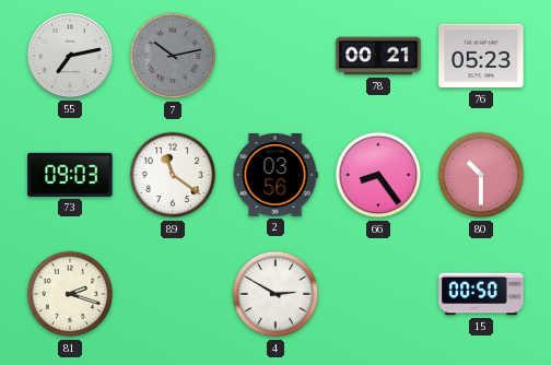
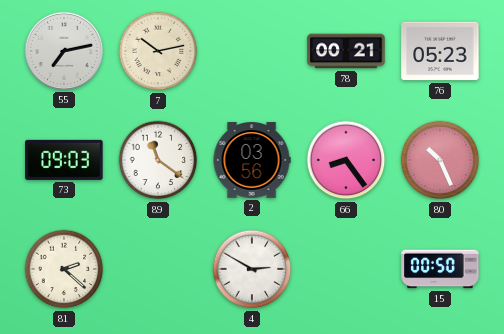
7 dial: grey -> cream (158, 51)
80: 10:30 -> 10:26 (440, 160)
81: 2:18 -> 2:22 (64, 269)
